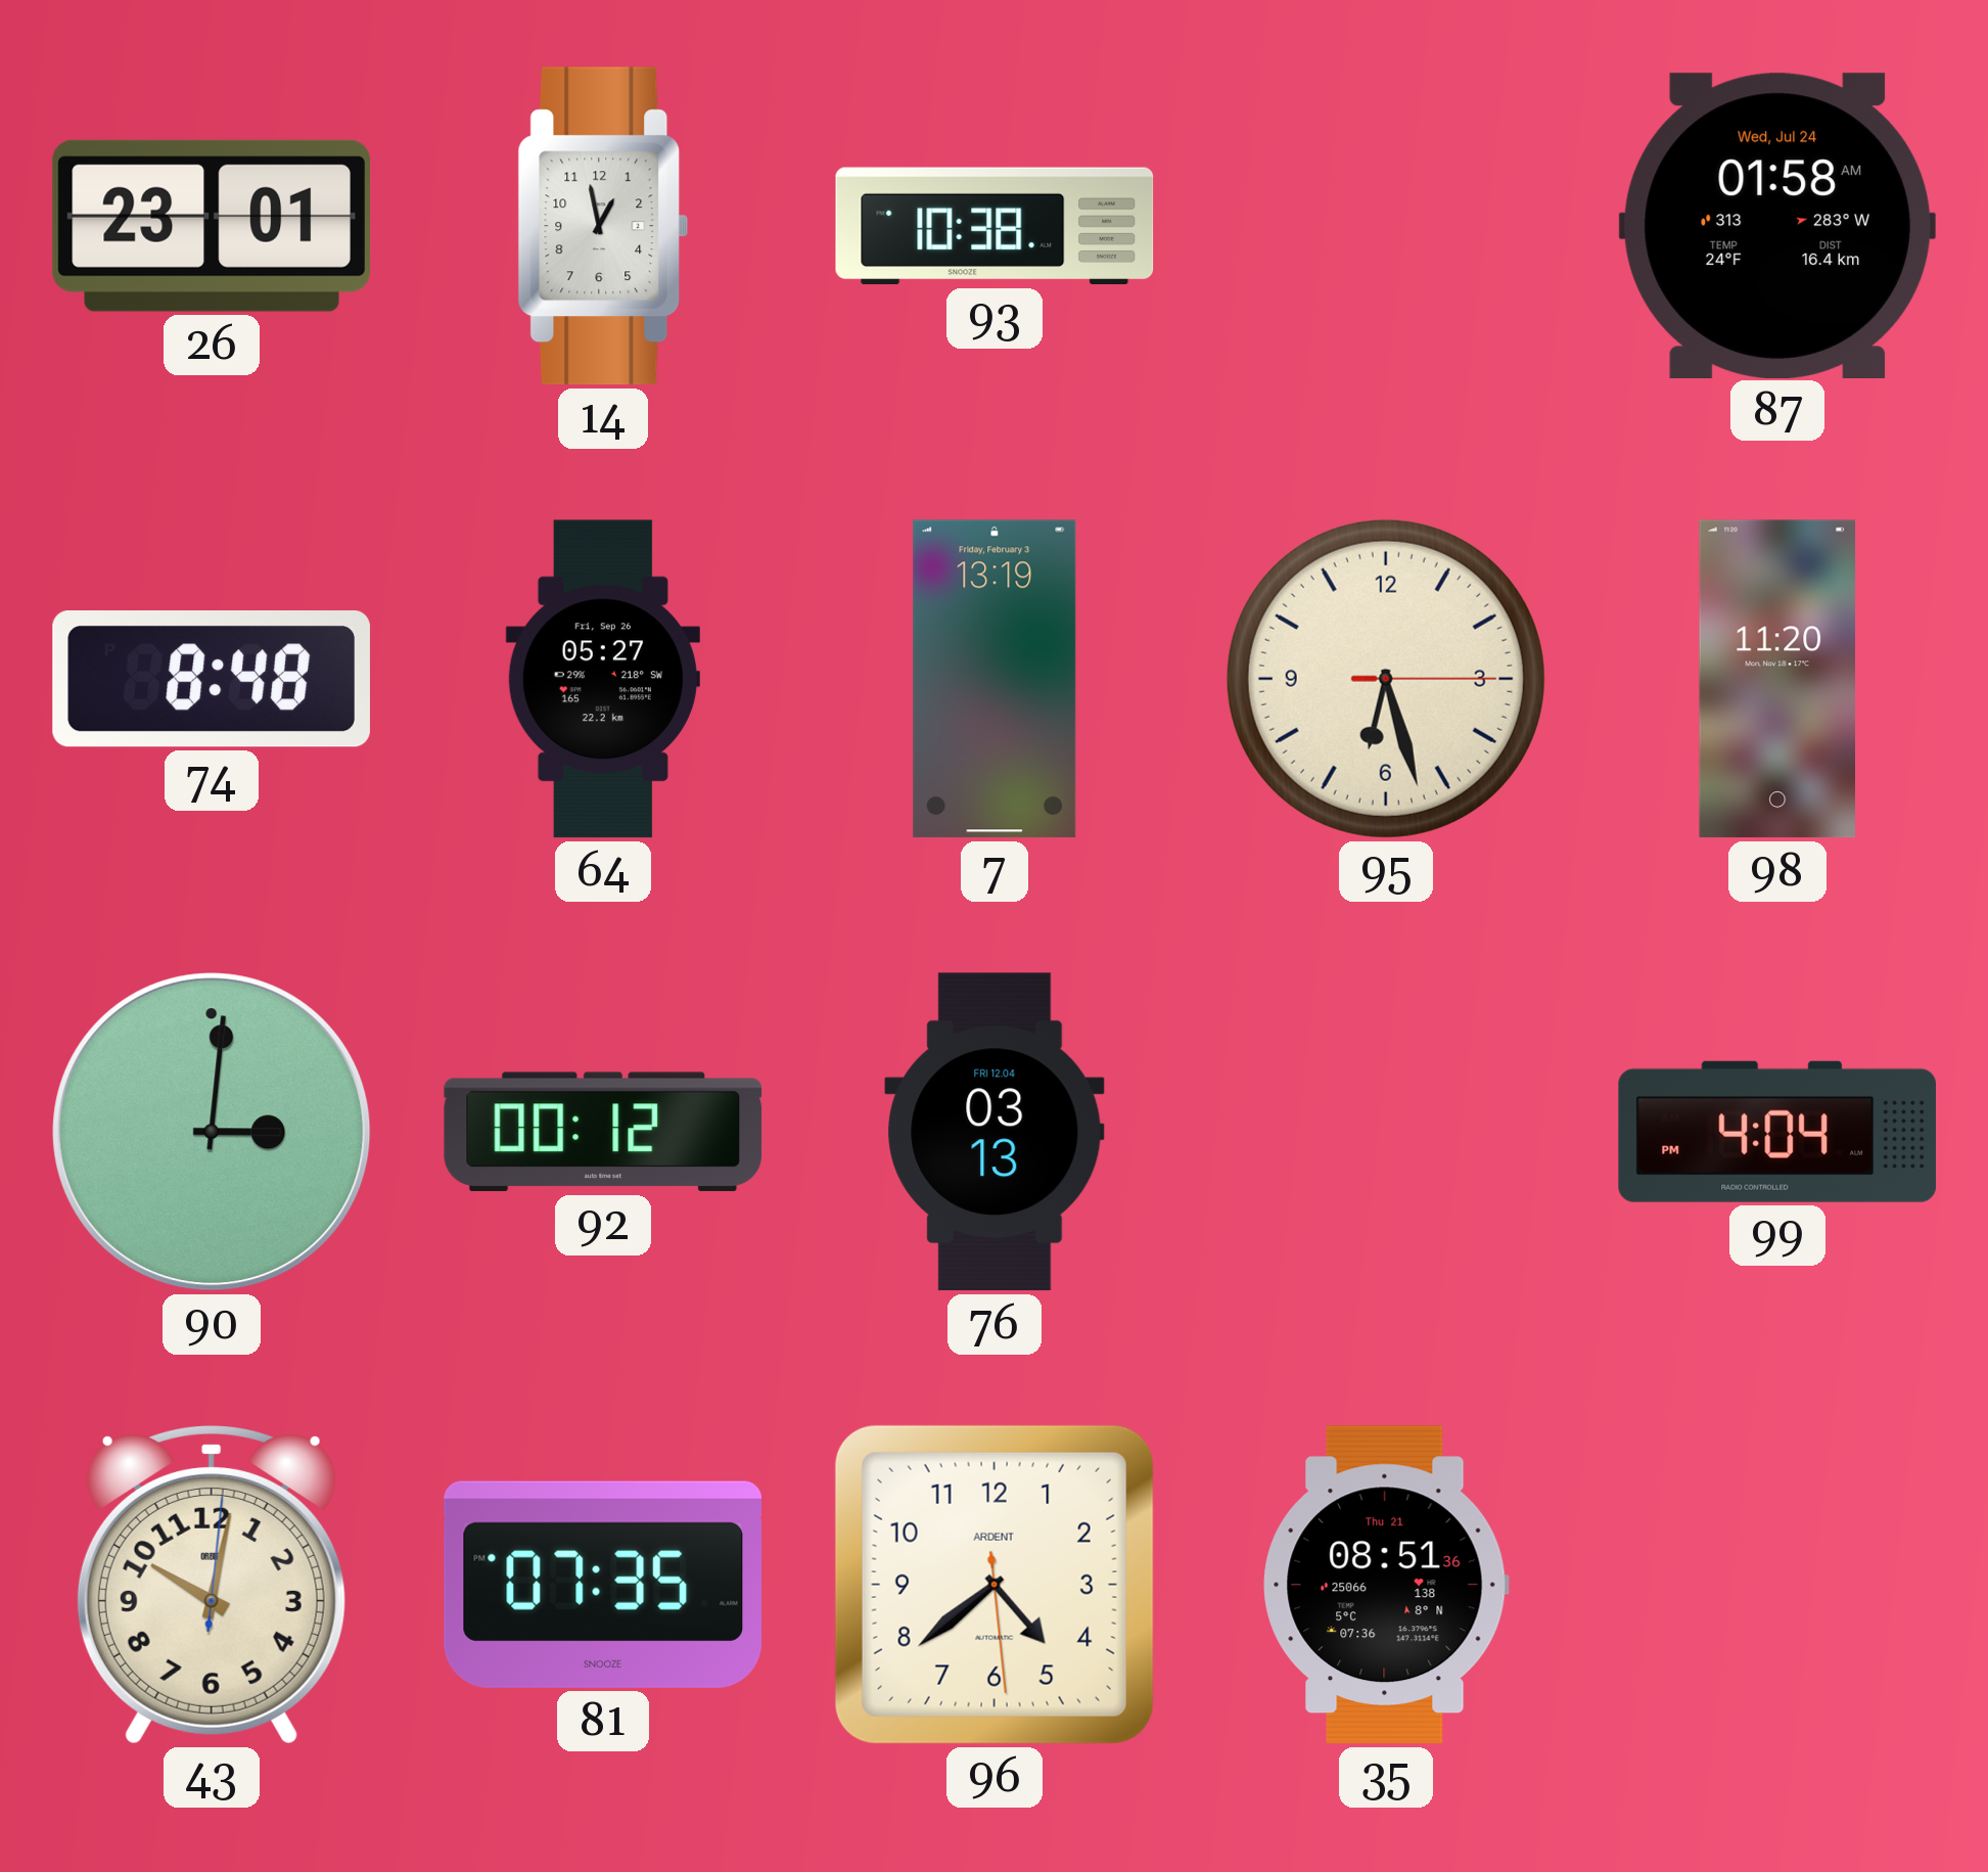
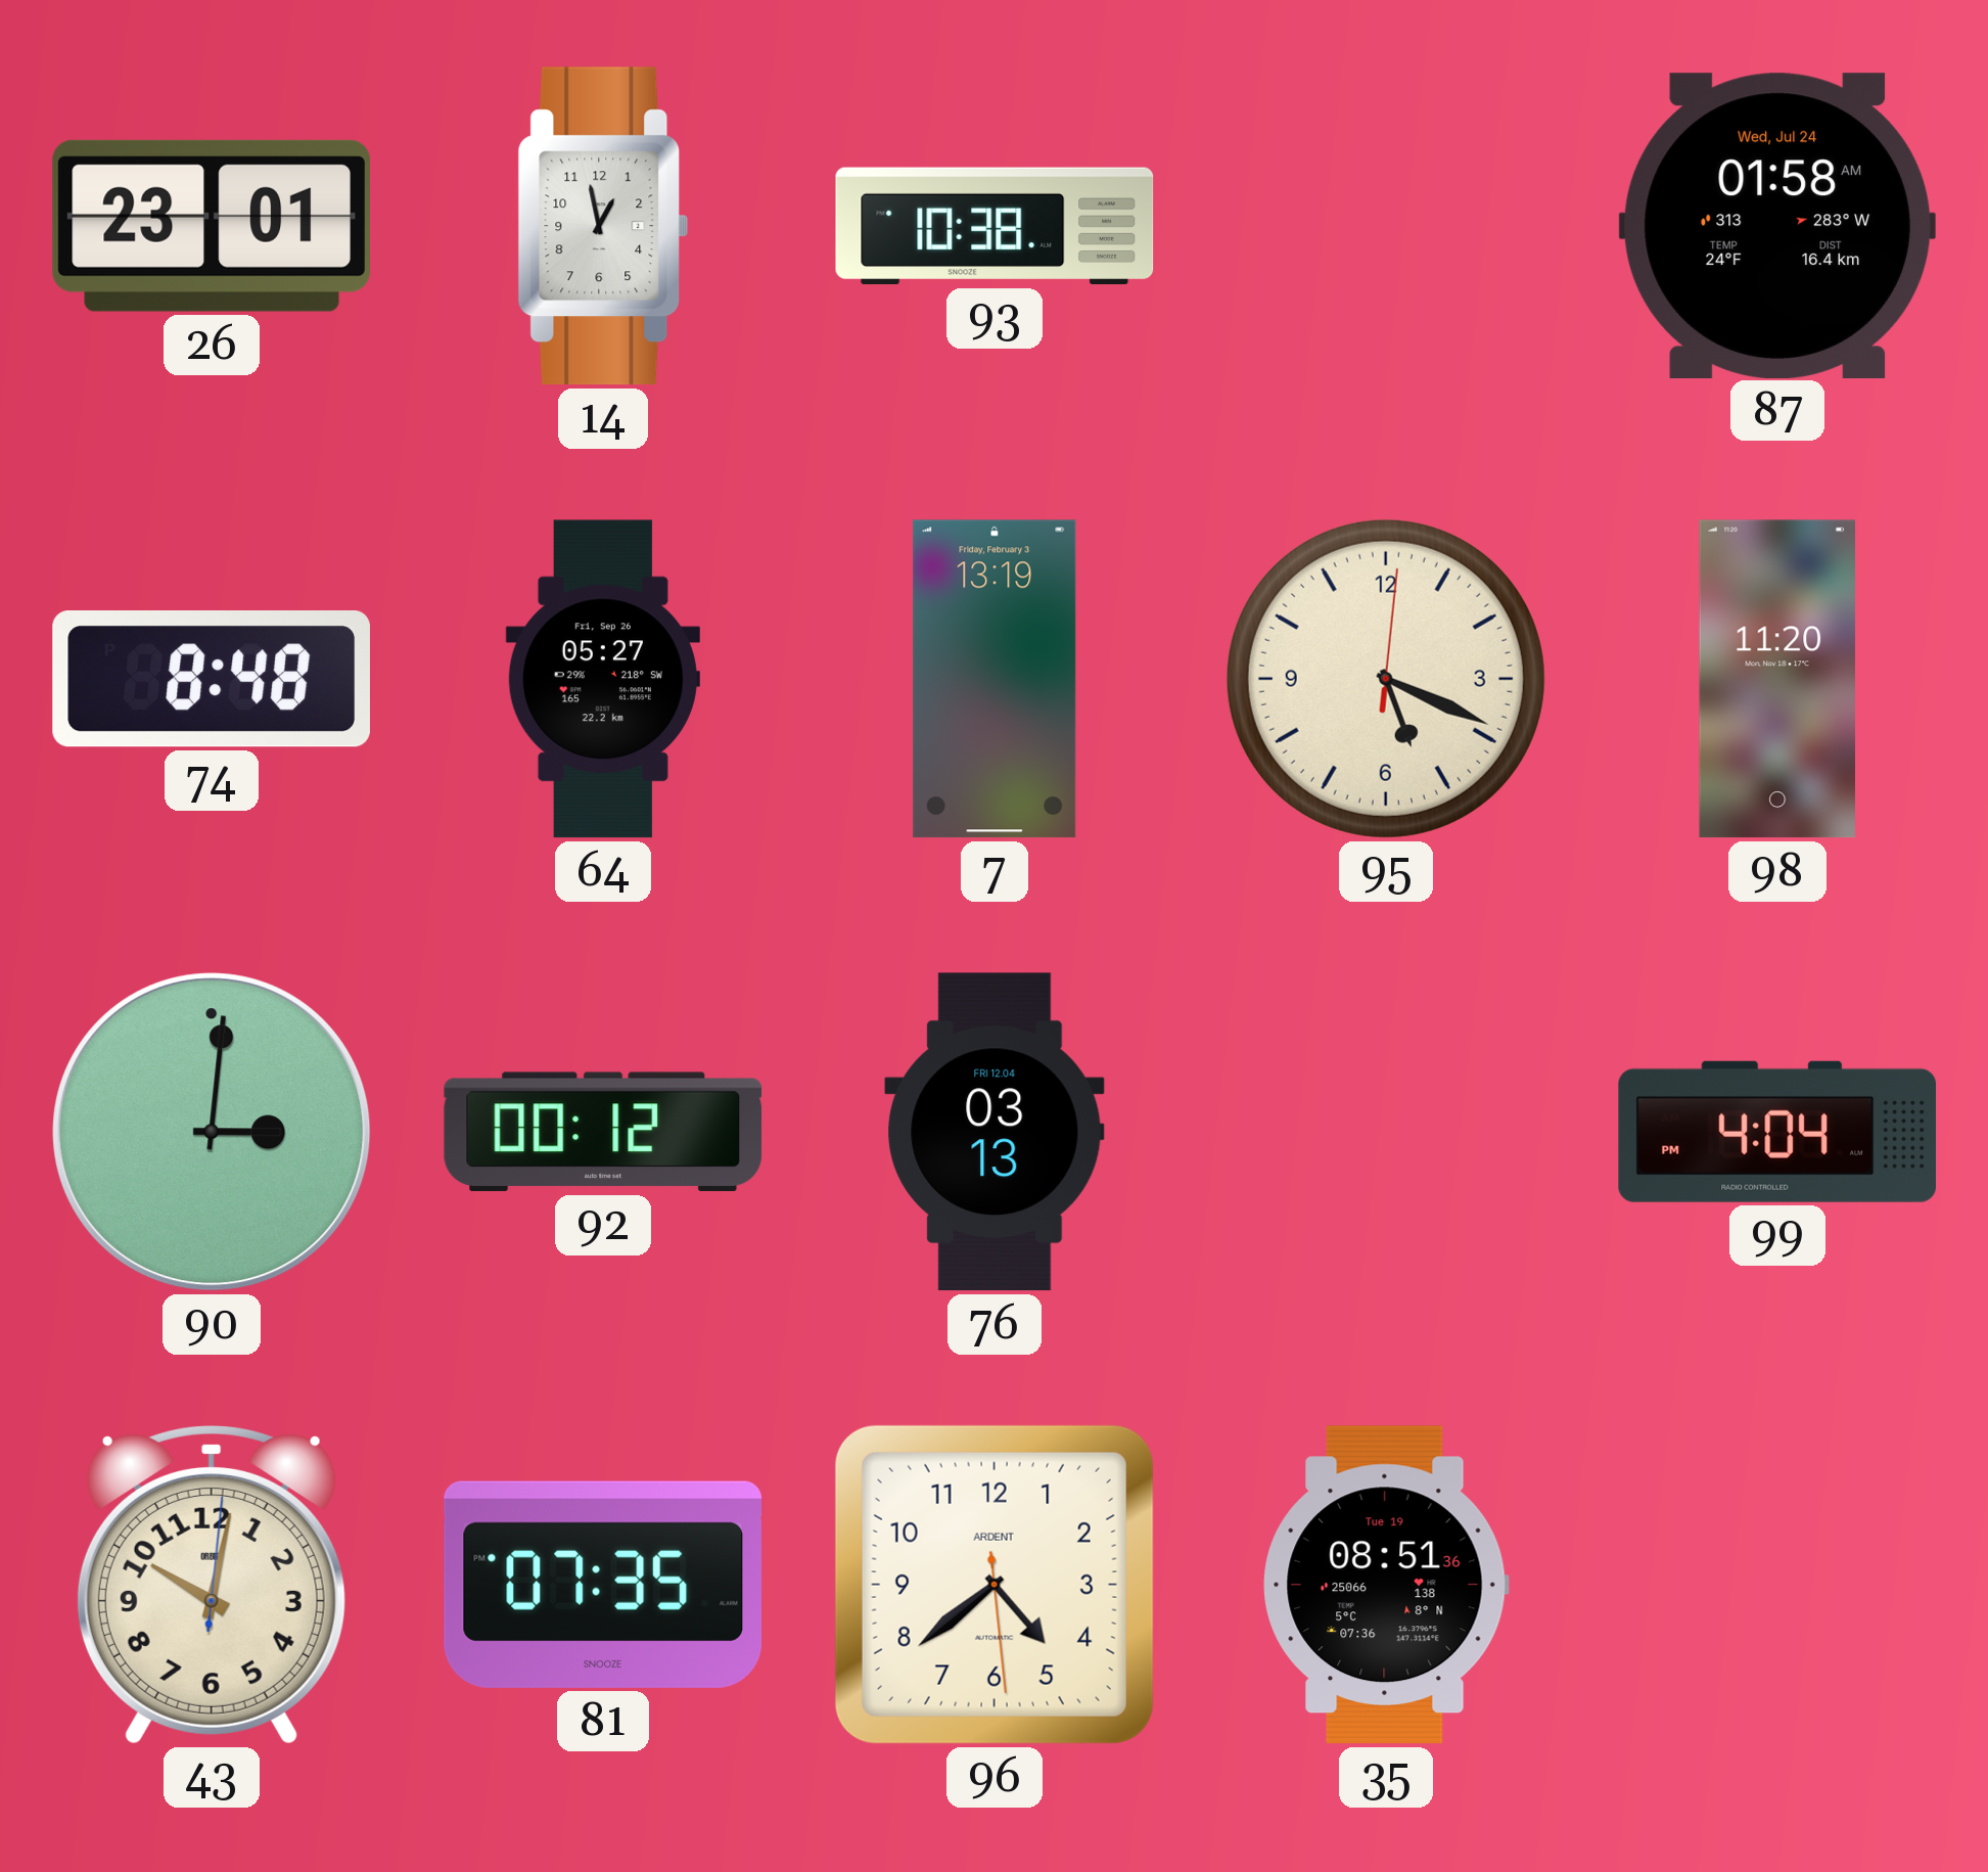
95: 6:27 -> 5:19 (1386, 679)
35 date: Thu 21 -> Tue 19 (1386, 1585)
